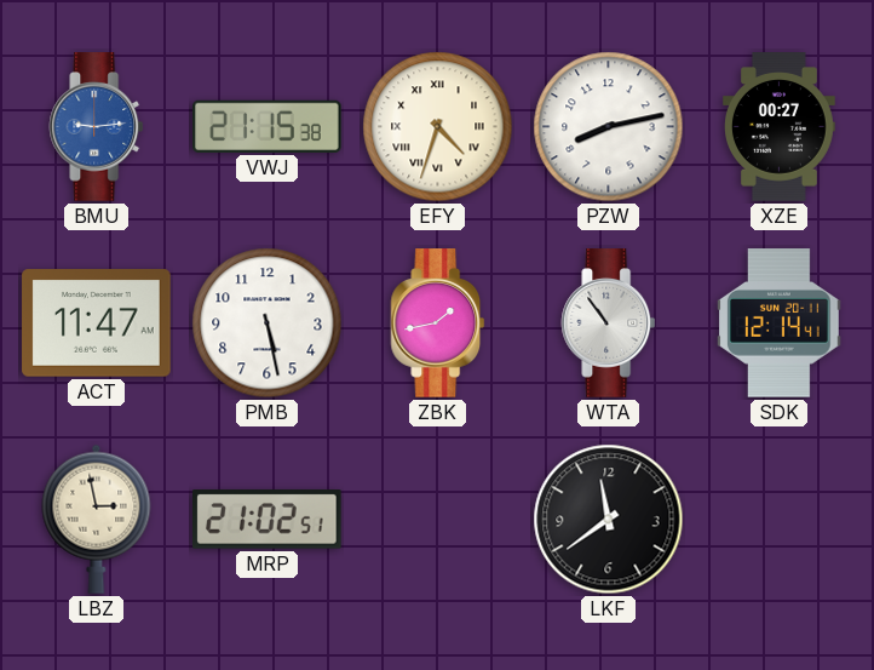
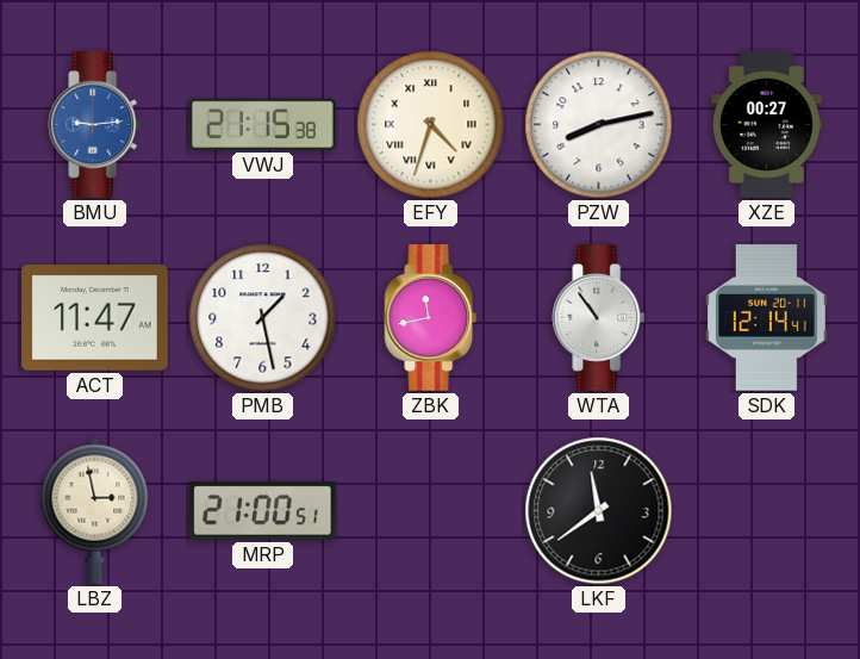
PMB: 5:28 -> 1:28 (263, 318)
ZBK: 1:43 -> 11:43 (431, 318)
MRP: 21:02 -> 21:00 (263, 511)
